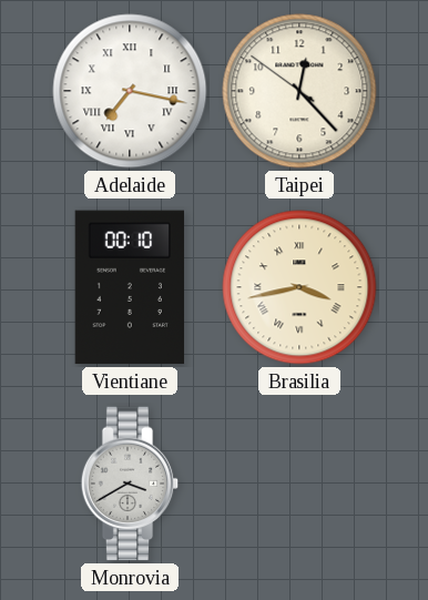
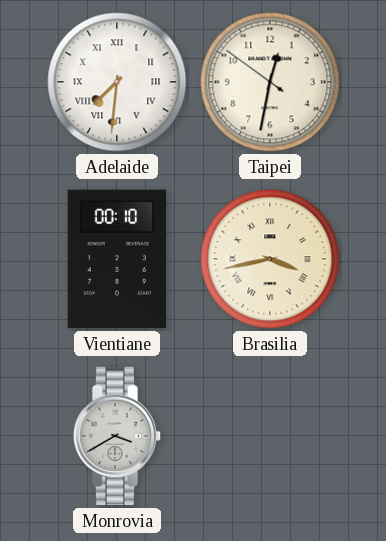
Adelaide: 7:17 -> 7:31 (117, 82)
Taipei: 12:22 -> 12:31 (270, 82)
